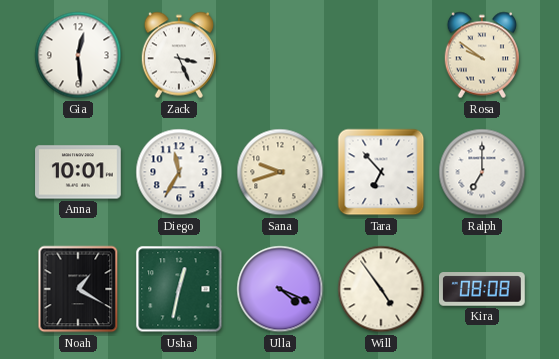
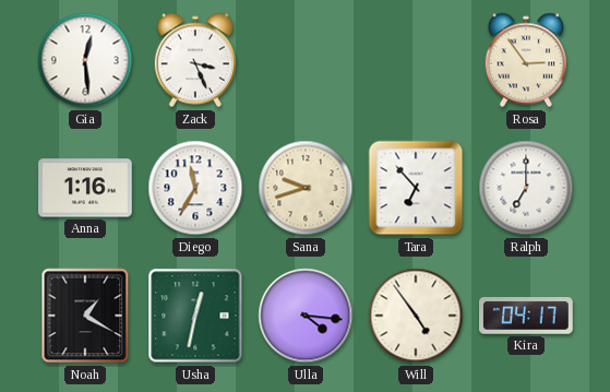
Rosa: 9:51 -> 2:54 (525, 60)
Anna: 10:01 -> 1:16 (85, 188)
Ulla: 4:19 -> 4:16 (306, 316)
Kira: 08:08 -> 04:17 (527, 316)
